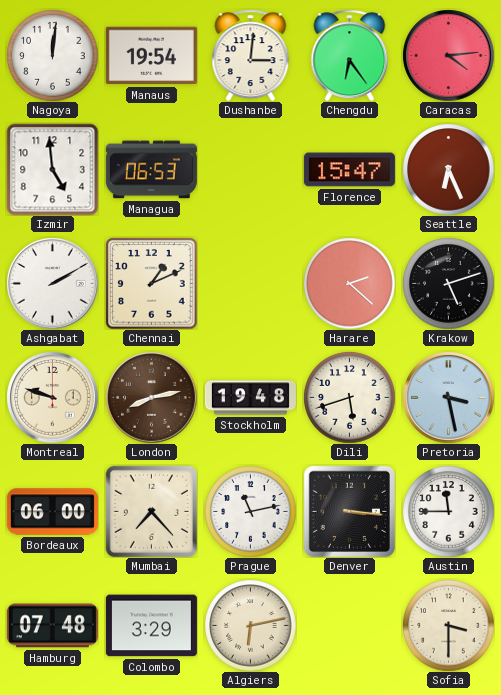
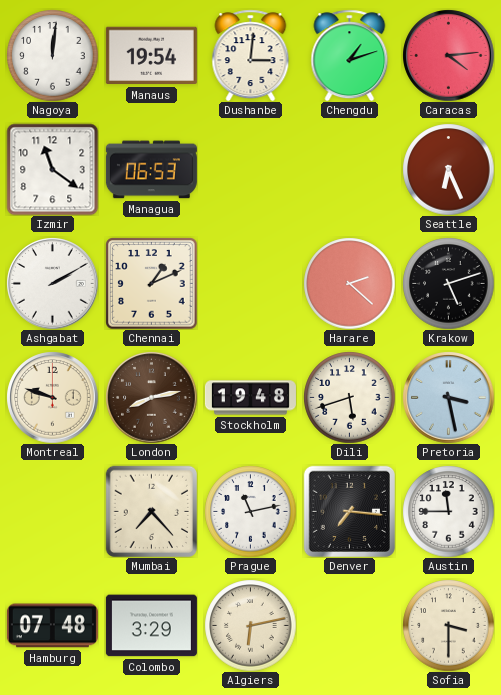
Chengdu: 6:24 -> 1:12 (350, 55)
Izmir: 4:59 -> 11:21 (52, 169)
Florence: 15:47 -> none (349, 170)
Bordeaux: 06:00 -> none (52, 512)
Denver: 3:16 -> 7:16 (349, 511)
